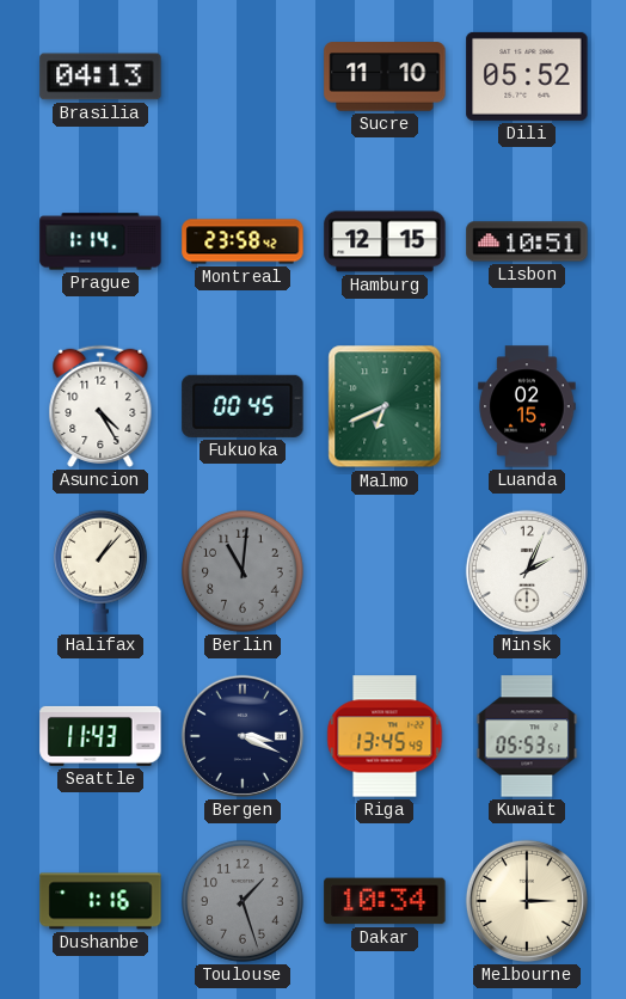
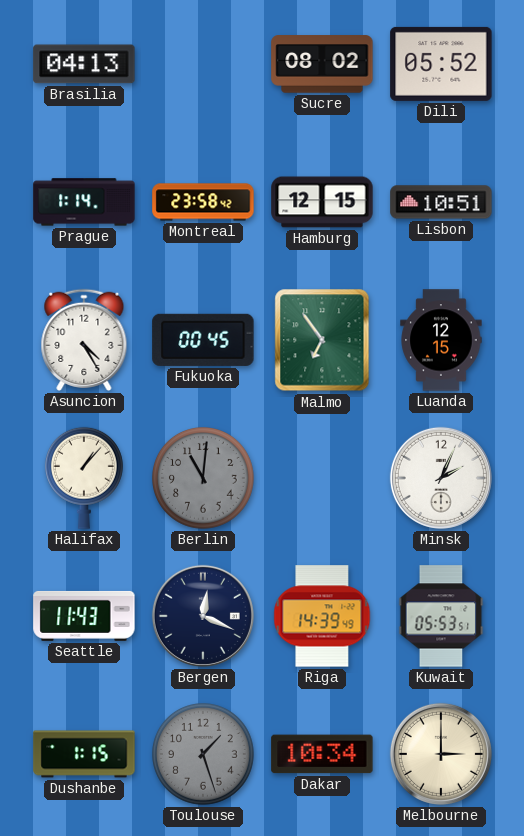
Sucre: 11:10 -> 08:02 (322, 64)
Malmo: 6:41 -> 6:54 (322, 340)
Luanda: 02:15 -> 12:15 (441, 340)
Bergen: 3:19 -> 12:19 (203, 616)
Riga: 13:45 -> 14:39 (322, 616)
Dushanbe: 1:16 -> 1:15 (84, 754)
